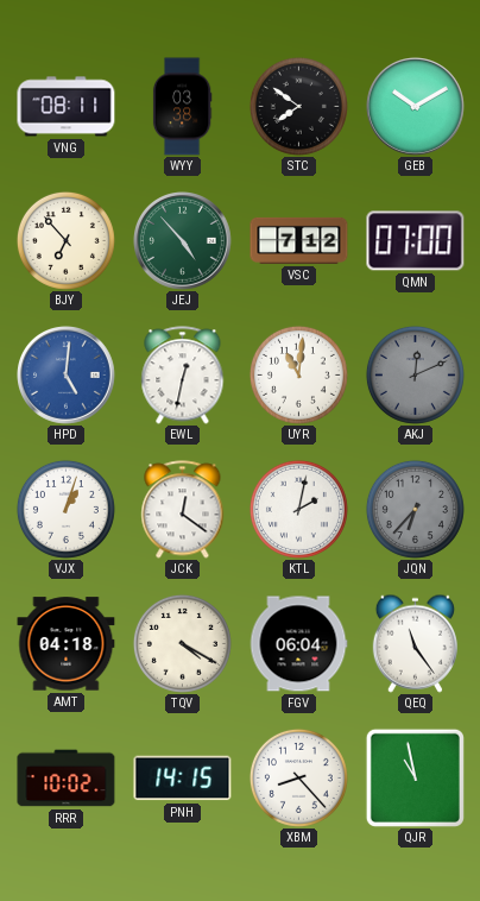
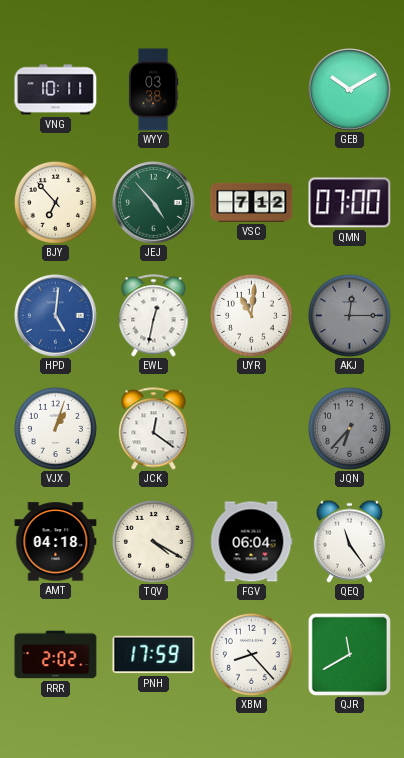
VNG: 08:11 -> 10:11 (56, 90)
STC: 7:51 -> none (298, 106)
AKJ: 12:11 -> 12:15 (349, 315)
KTL: 2:02 -> none (298, 509)
RRR: 10:02 -> 2:02 (56, 655)
PNH: 14:15 -> 17:59 (154, 655)
QJR: 10:58 -> 11:40 (349, 654)
